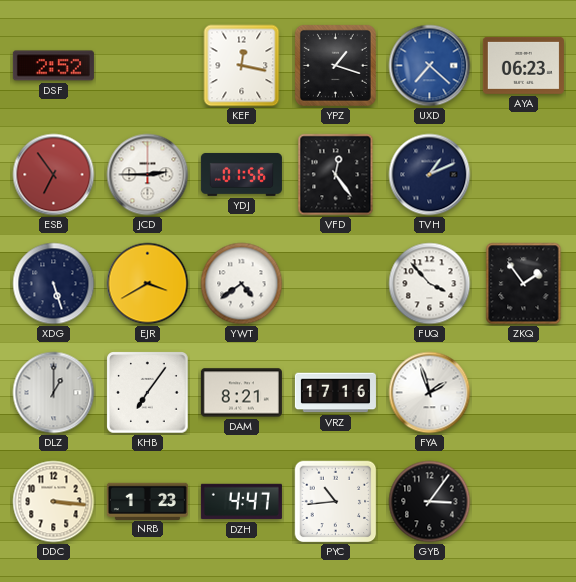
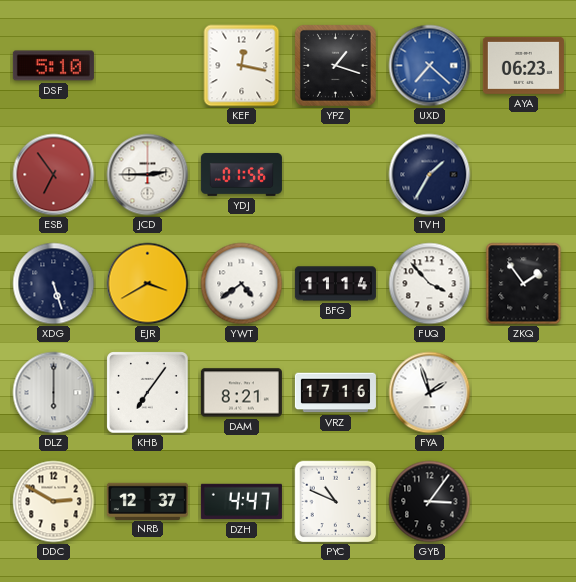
DSF: 2:52 -> 5:10 (53, 66)
VFD: 12:24 -> none (336, 175)
TVH: 1:11 -> 1:35 (430, 175)
BFG: none -> 11:14 (335, 284)
DLZ: 1:00 -> 6:00 (54, 393)
DDC: 3:16 -> 2:50 (54, 502)
NRB: 1:23 -> 12:37 (147, 501)
PYC: 10:44 -> 10:49 (336, 502)
